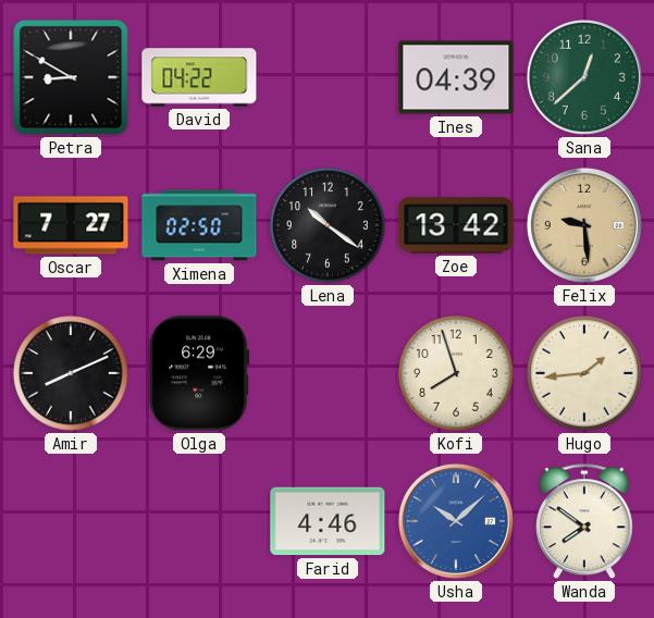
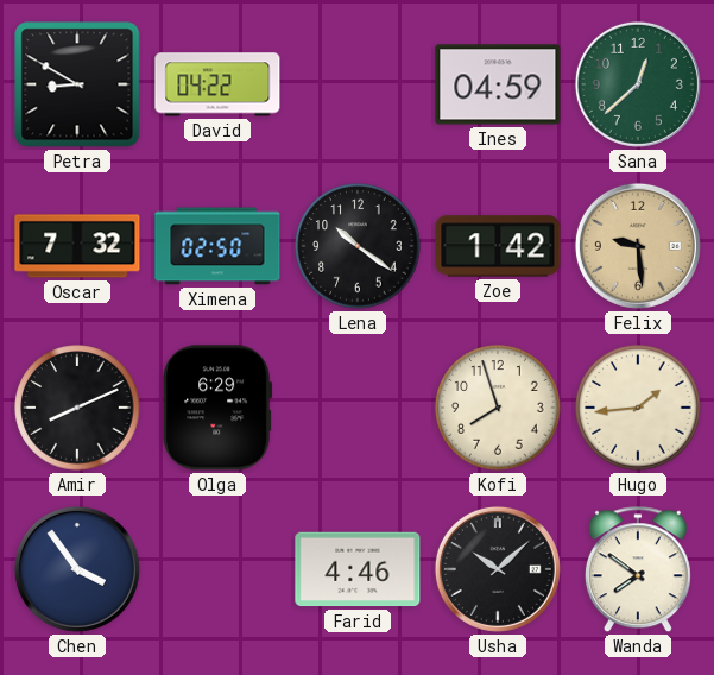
Ines: 04:39 -> 04:59 (498, 84)
Oscar: 7:27 -> 7:32 (77, 246)
Zoe: 13:42 -> 1:42 (498, 246)
Chen: none -> 3:54 (77, 569)
Usha dial: blue -> black (498, 569)
